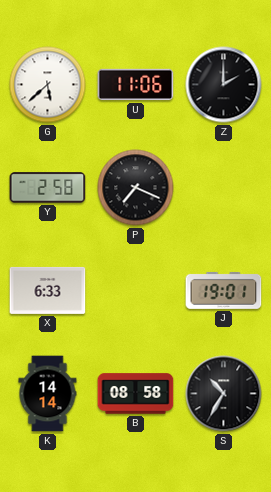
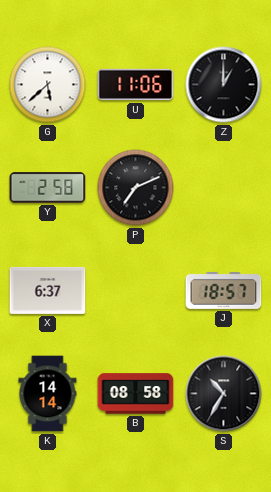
Z: 2:00 -> 1:00 (224, 85)
P: 7:19 -> 7:11 (136, 188)
X: 6:33 -> 6:37 (48, 290)
J: 19:01 -> 18:57 (224, 290)
